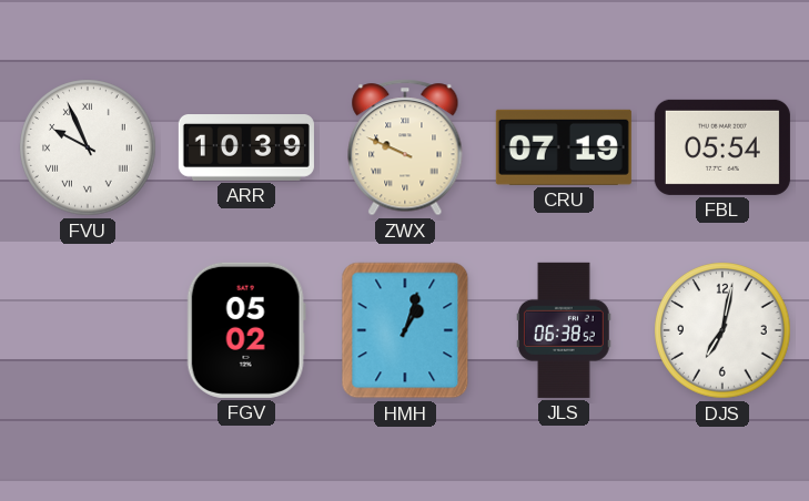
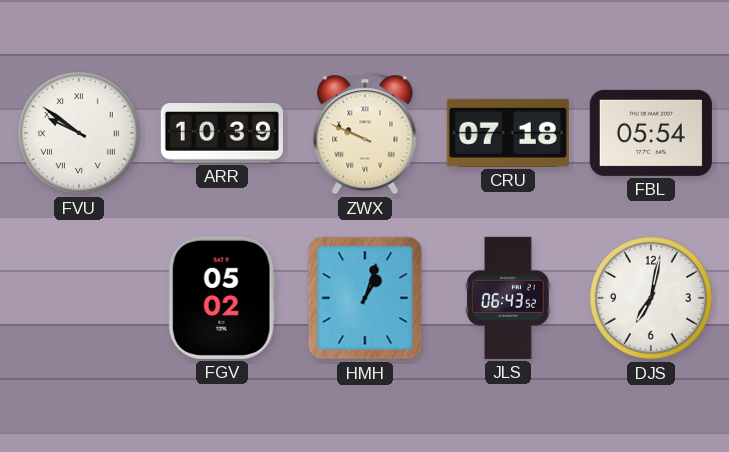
FVU: 9:56 -> 9:51 (79, 133)
CRU: 07:19 -> 07:18 (508, 133)
JLS: 06:38 -> 06:43 (509, 298)
